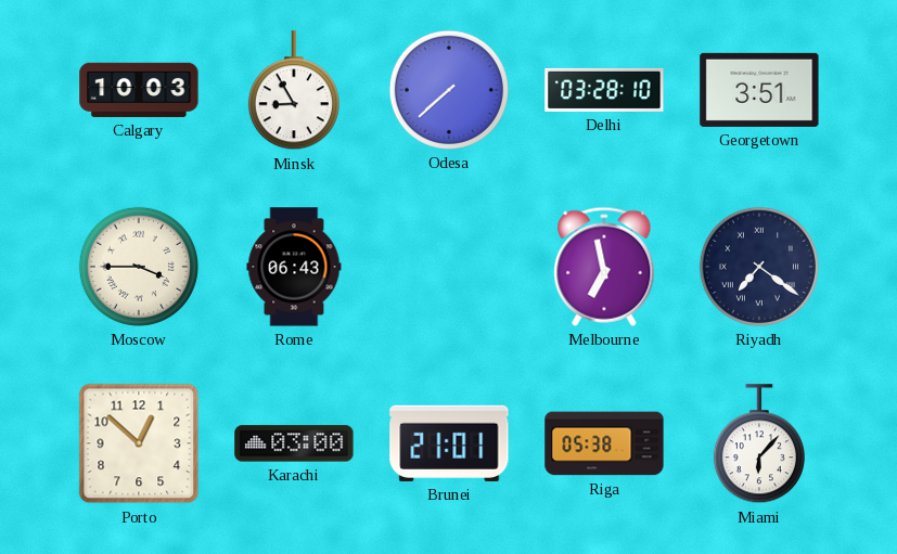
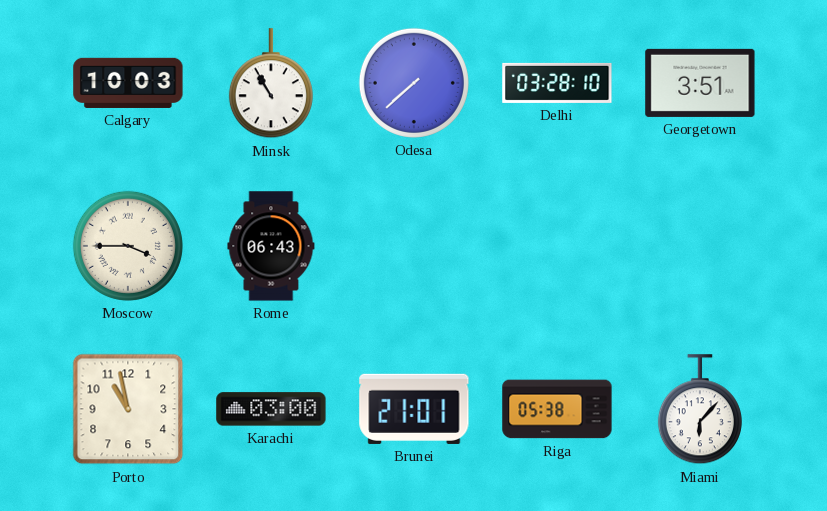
Minsk: 8:55 -> 10:55 (271, 84)
Melbourne: 6:58 -> none (604, 267)
Riyadh: 7:21 -> none (759, 267)
Porto: 12:52 -> 10:58 (128, 409)
